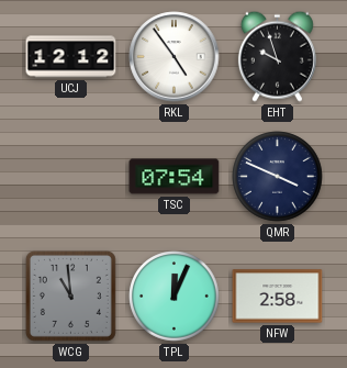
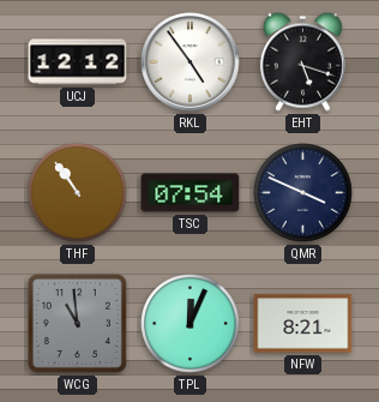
EHT: 9:57 -> 5:18 (302, 61)
THF: none -> 10:54 (78, 193)
NFW: 2:58 -> 8:21 (303, 324)
